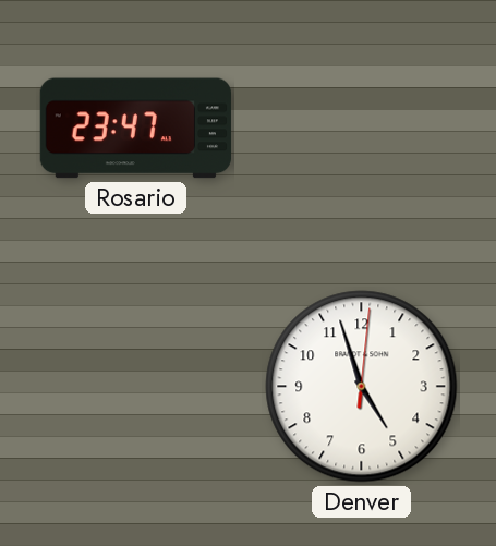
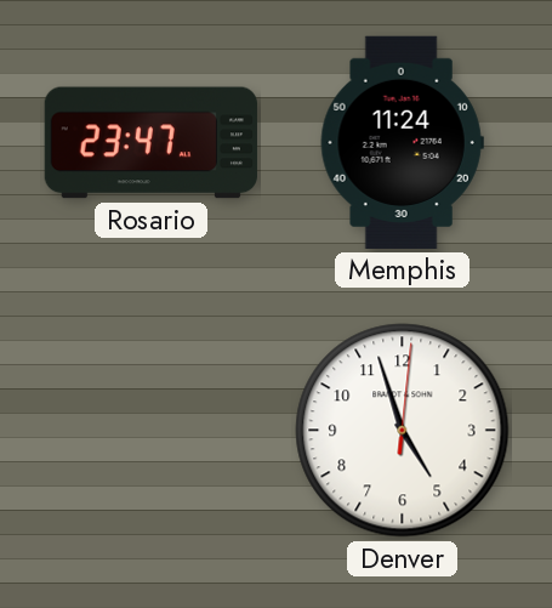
Memphis: none -> 11:24 (402, 142)
